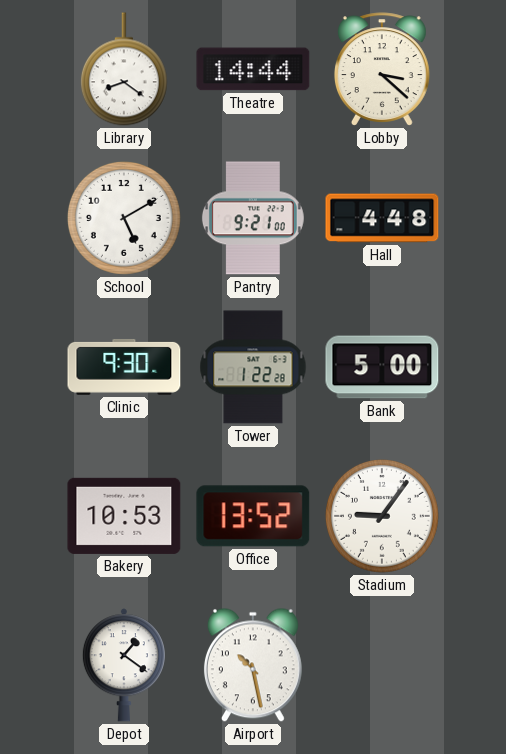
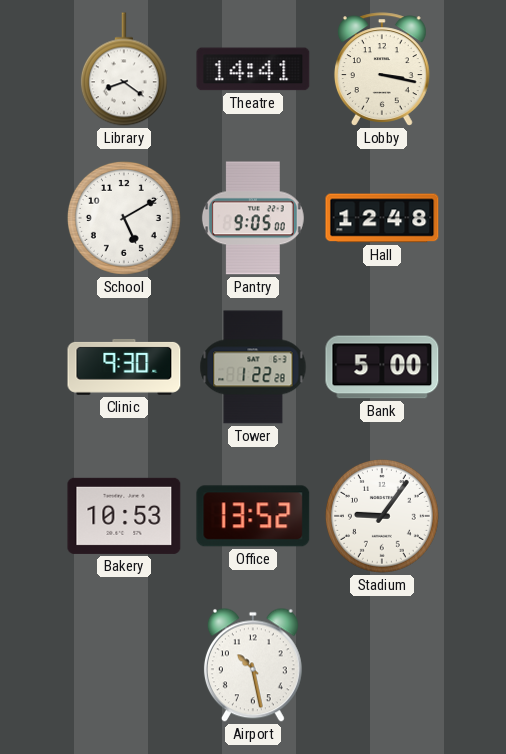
Theatre: 14:44 -> 14:41 (253, 69)
Lobby: 3:22 -> 3:17 (382, 69)
Pantry: 9:21 -> 9:05 (253, 218)
Hall: 4:48 -> 12:48 (382, 218)
Depot: 1:21 -> none (124, 665)
